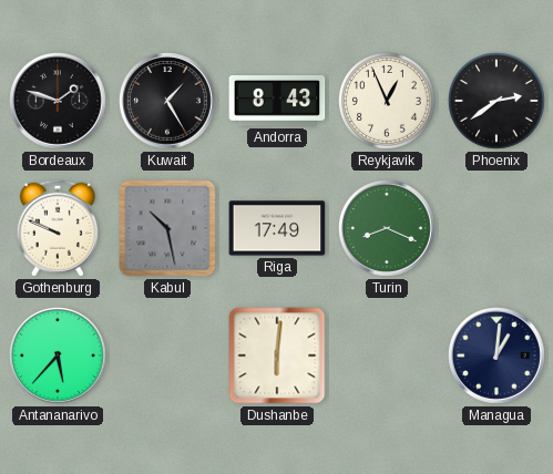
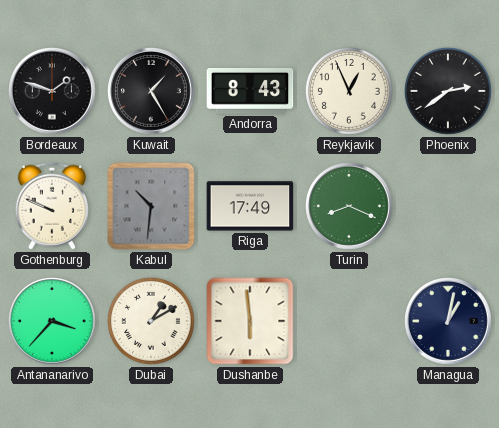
Kabul: 10:28 -> 10:31 (151, 206)
Antananarivo: 5:37 -> 3:37 (53, 322)
Dubai: none -> 1:10 (151, 321)
Dushanbe: 6:01 -> 5:59 (250, 321)
Managua: 1:01 -> 1:02 (449, 322)
